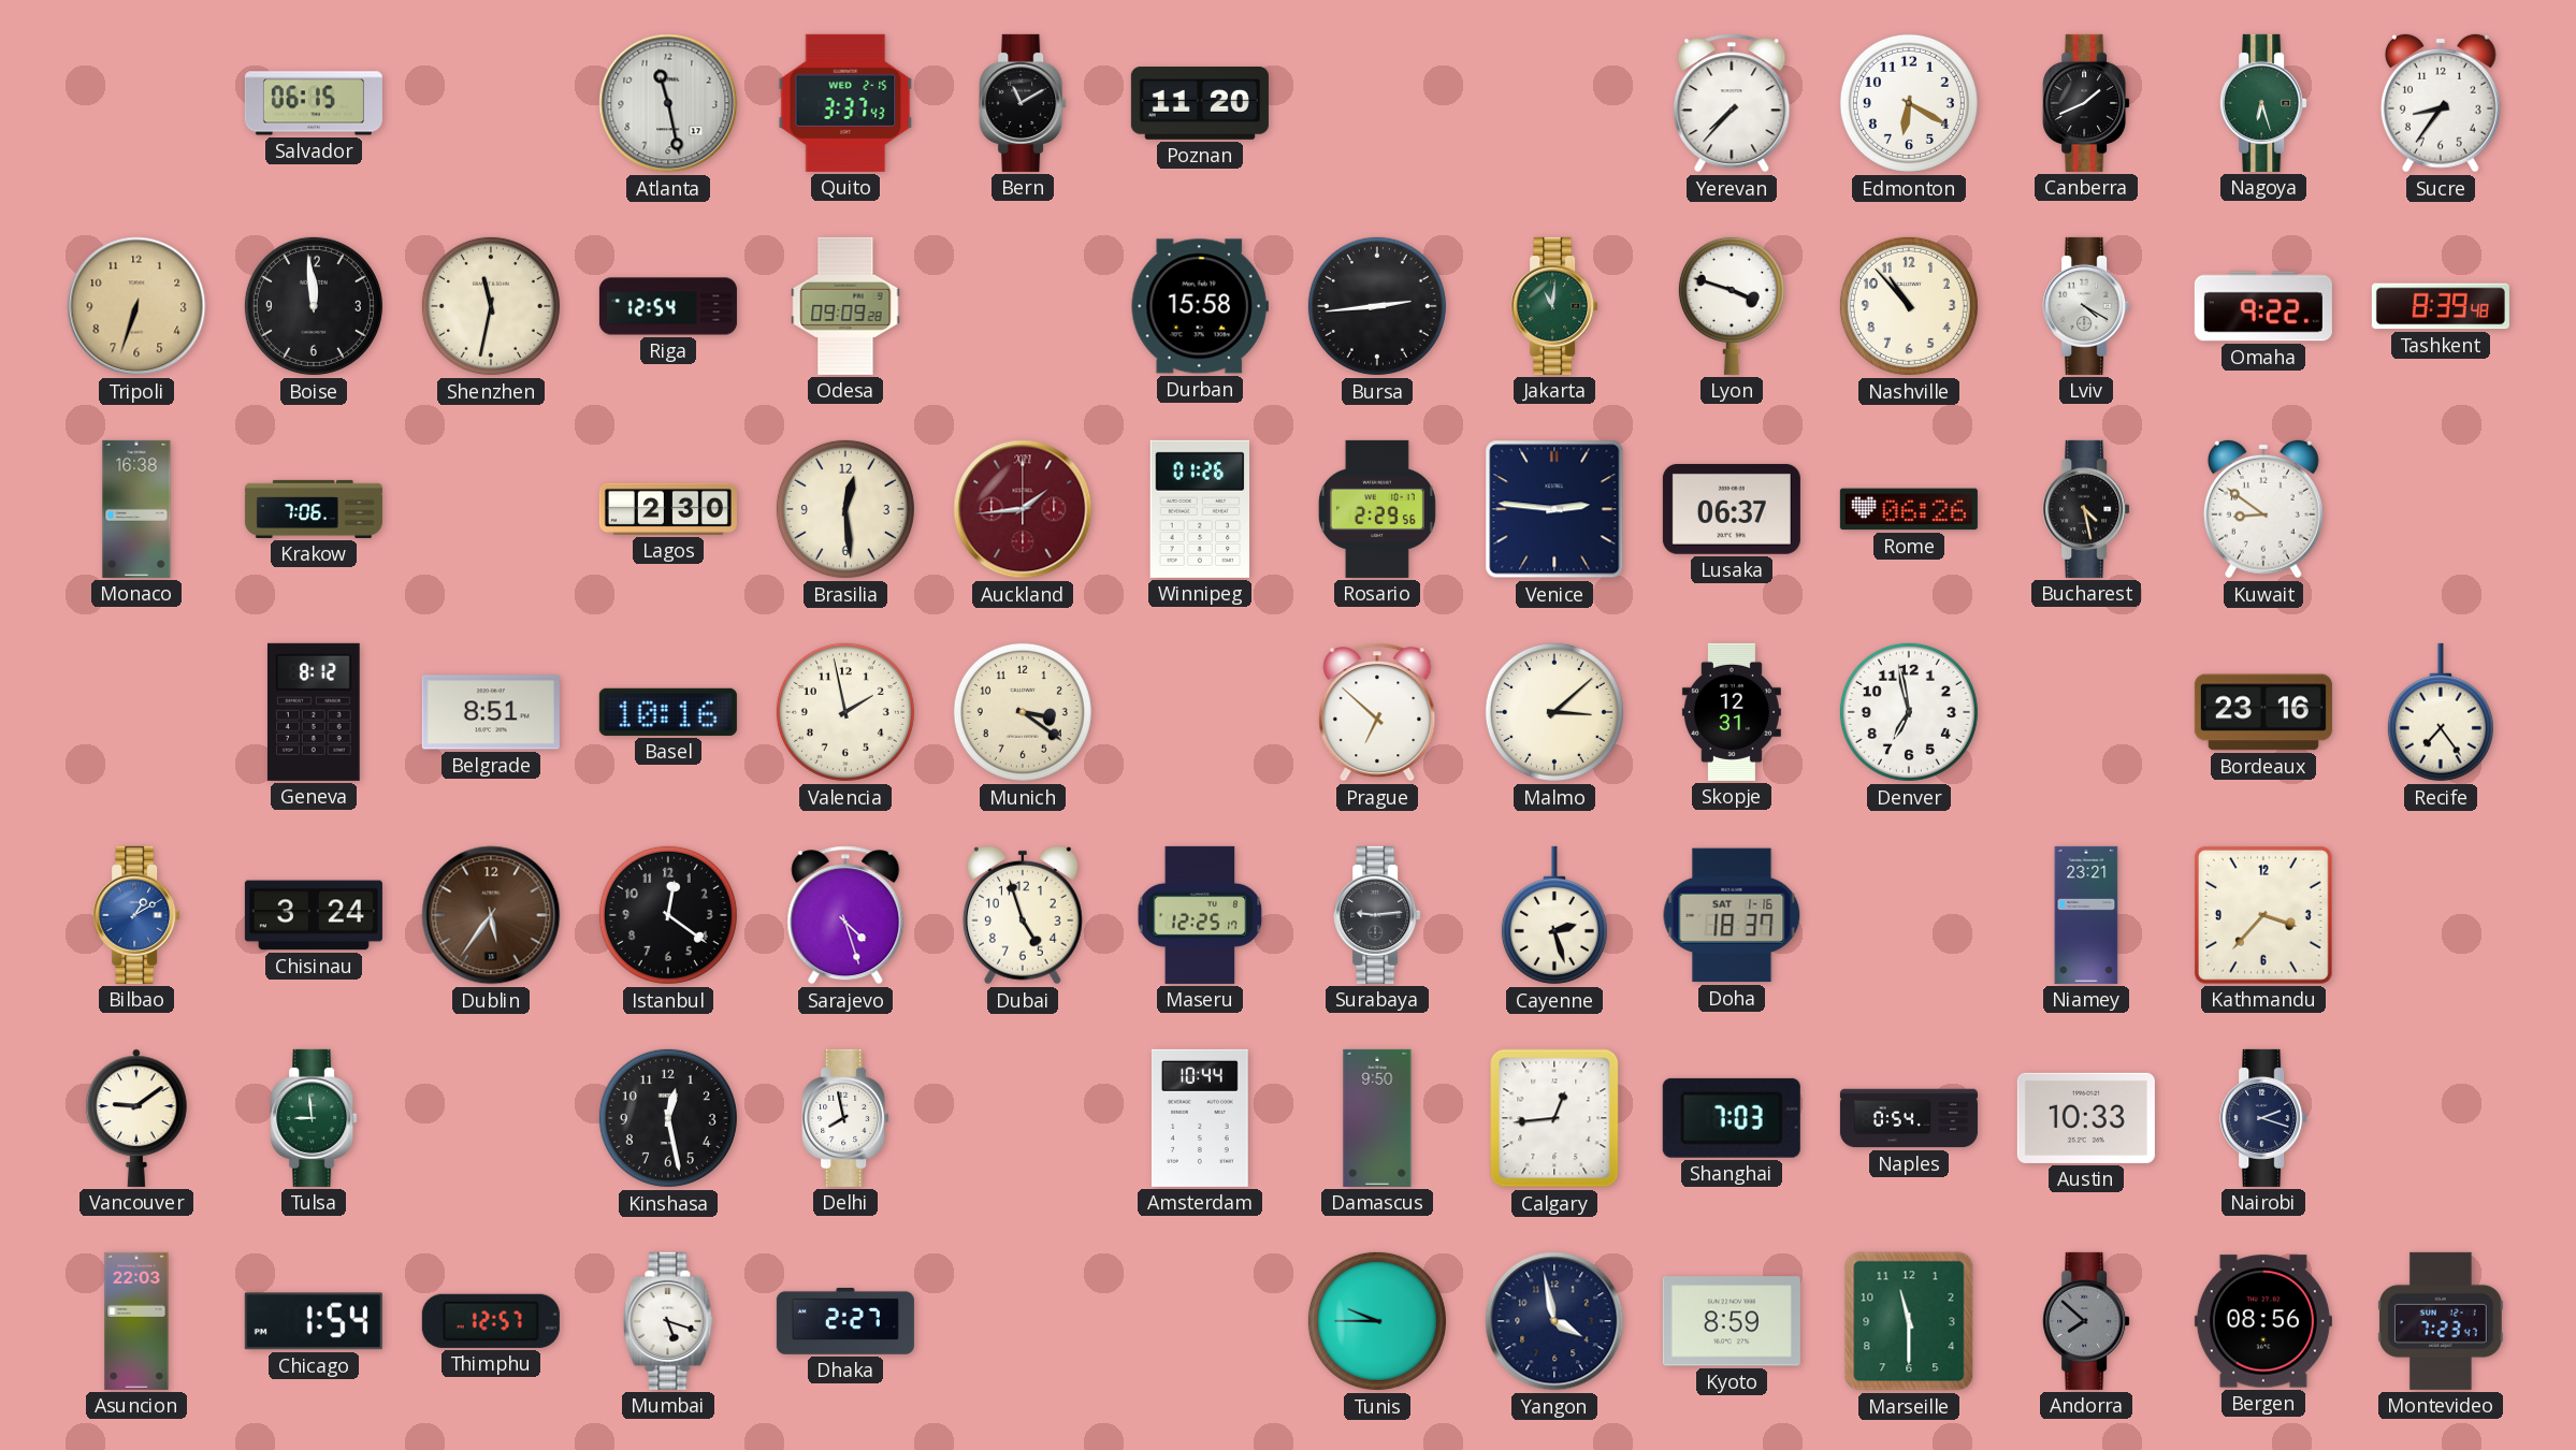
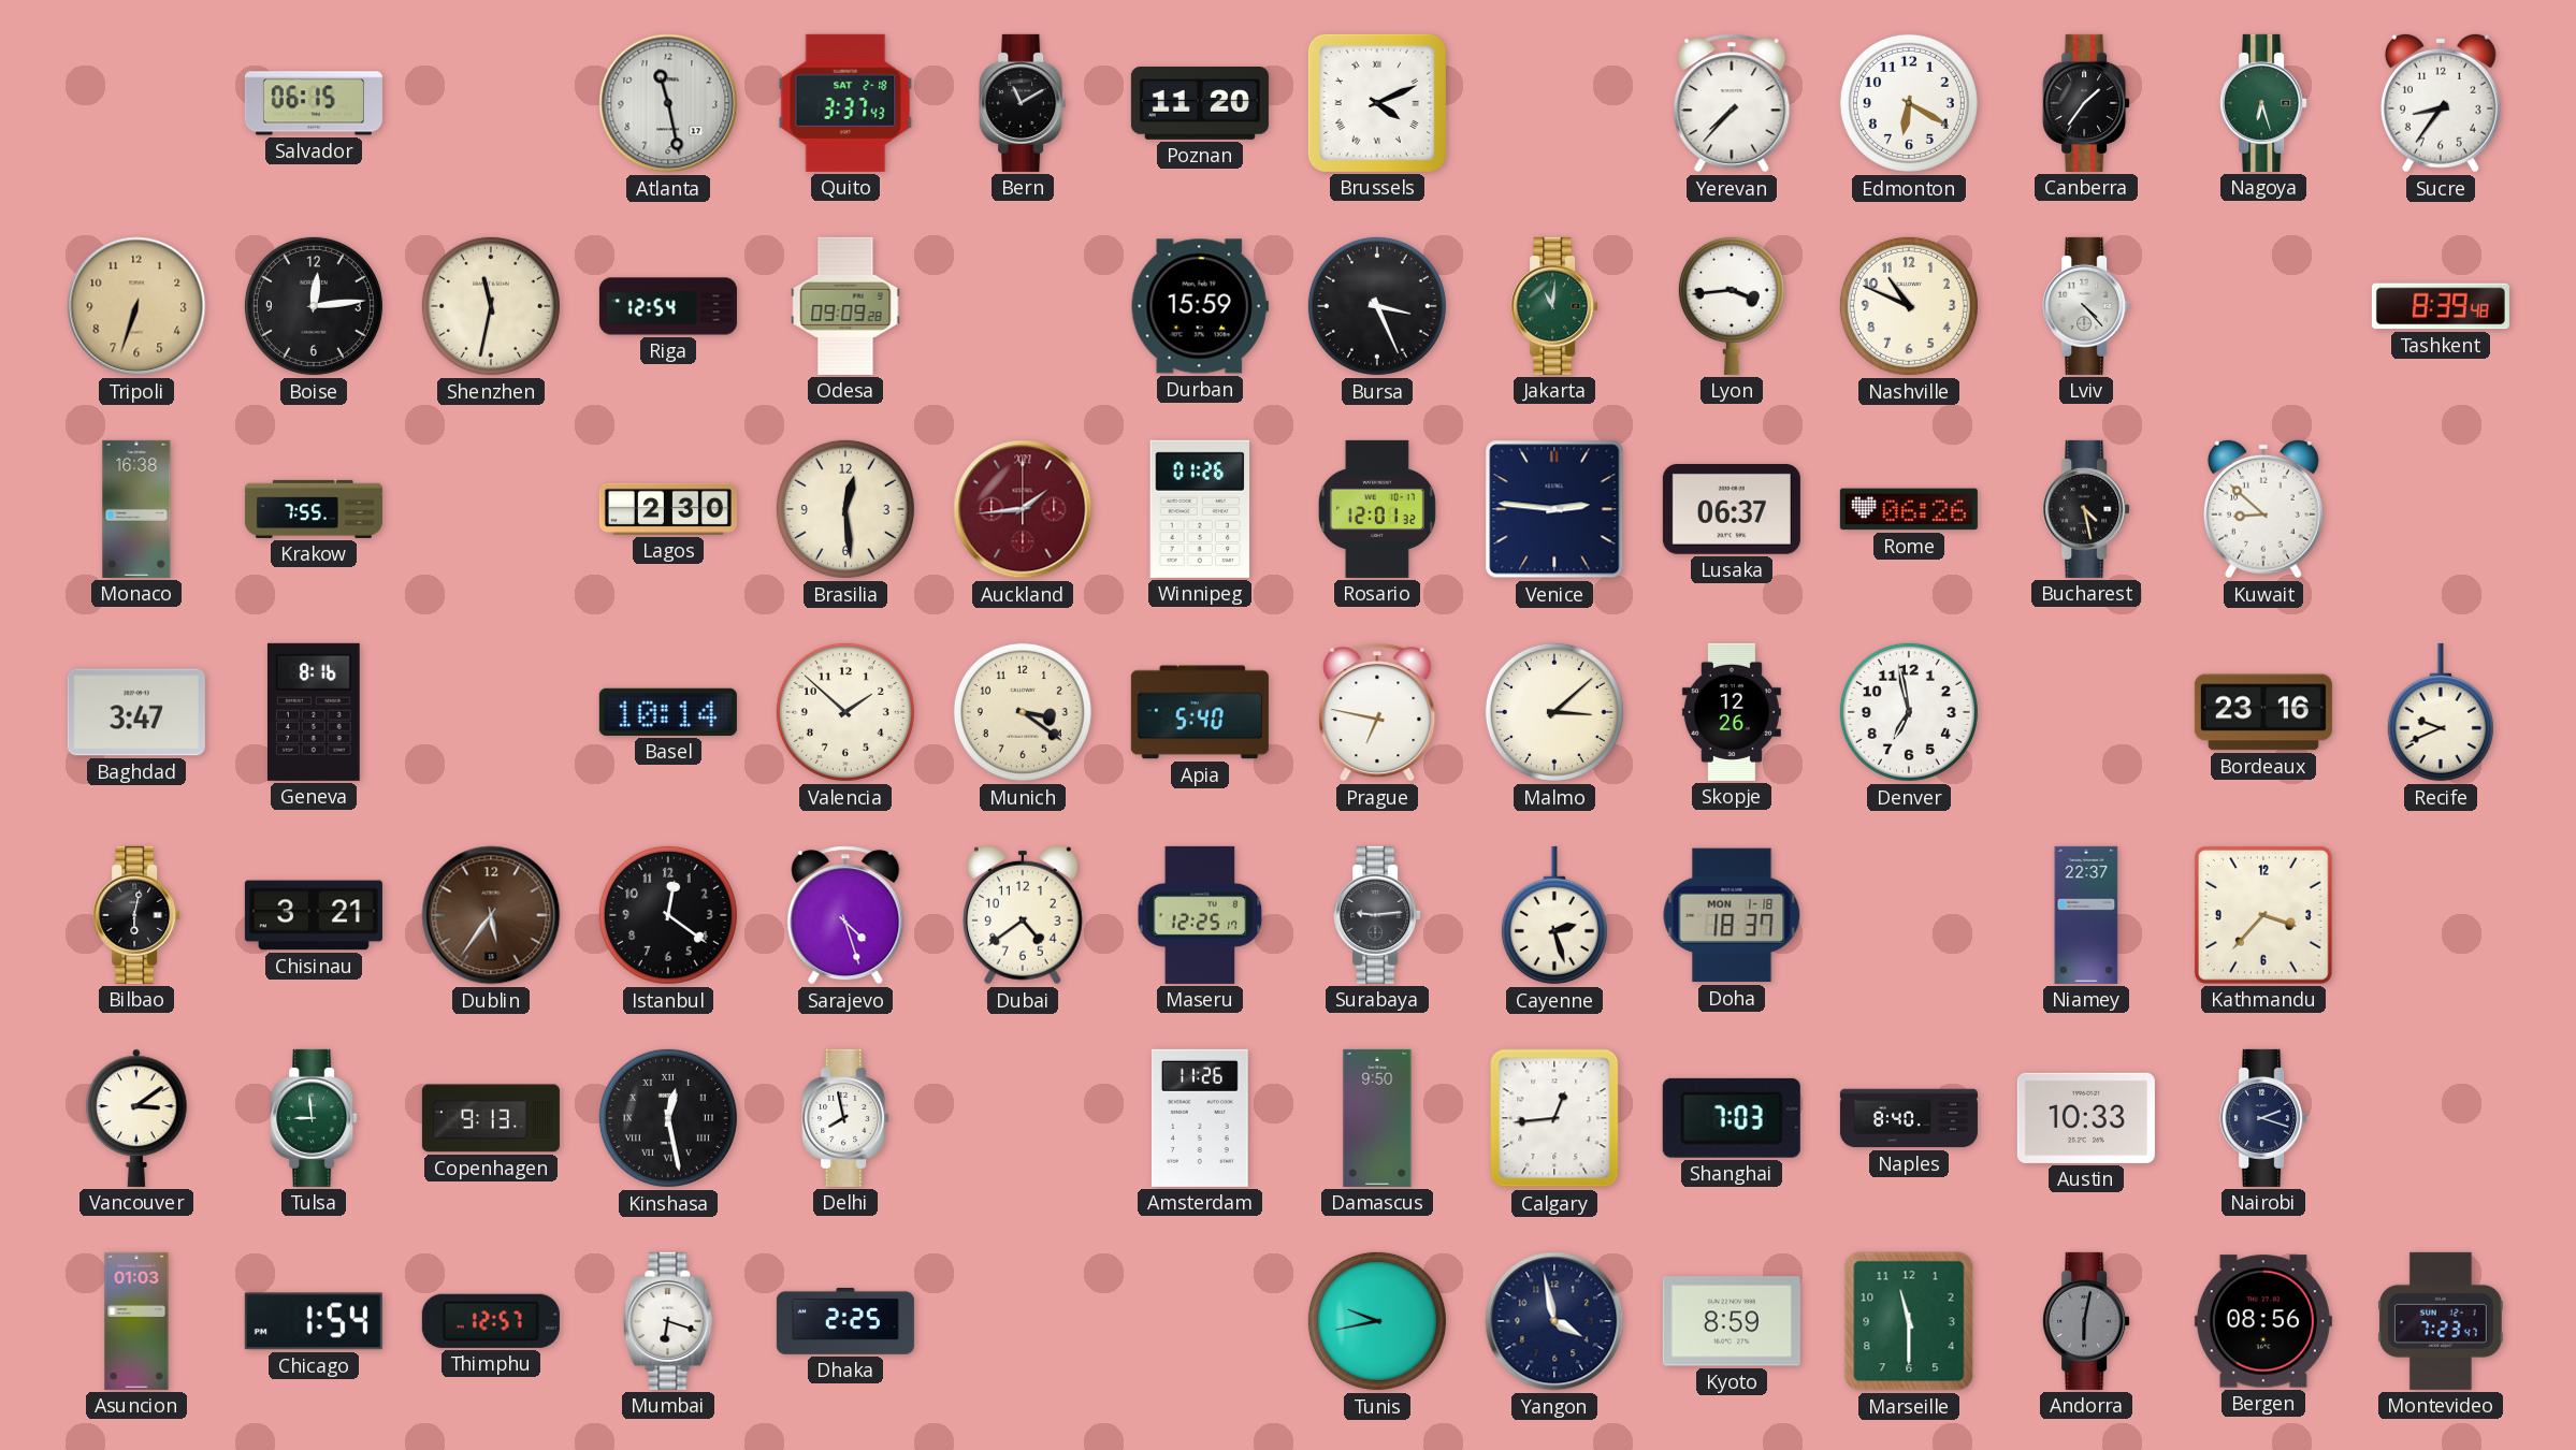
Quito date: WED 2-15 -> SAT 2-18 (845, 103)
Brussels: none -> 4:11 (1377, 103)
Canberra: 1:41 -> 1:36 (2086, 103)
Boise: 11:59 -> 12:14 (314, 306)
Durban: 15:58 -> 15:59 (1200, 306)
Bursa: 2:44 -> 3:26 (1377, 306)
Lyon: 3:48 -> 3:44 (1732, 305)
Nashville: 10:53 -> 10:49 (1909, 306)
Lviv: 4:20 -> 4:23 (2086, 306)
Omaha: 9:22 -> none (2263, 306)
Krakow: 7:06 -> 7:55 (314, 509)
Rosario: 2:29 -> 12:01 (1377, 509)
Kuwait: 8:51 -> 8:52 (2263, 509)
Baghdad: none -> 3:47 (136, 712)
Geneva: 8:12 -> 8:16 (314, 712)
Belgrade: 8:51 -> none (491, 712)
Basel: 10:16 -> 10:14 (668, 712)
Valencia: 1:58 -> 1:52 (845, 712)
Apia: none -> 5:40 (1200, 712)
Prague: 6:52 -> 6:47 (1377, 712)
Skopje: 12:31 -> 12:26 (1732, 712)
Recife: 7:24 -> 9:41 (2441, 712)
Bilbao: 1:10 -> 6:02 (136, 915)
Bilbao dial: blue -> black (136, 915)
Chisinau: 3:24 -> 3:21 (314, 915)
Dubai: 4:57 -> 4:39 (1023, 915)
Doha date: SAT 1-16 -> MON 1-18 (1732, 915)
Niamey: 23:21 -> 22:37 (2086, 915)
Vancouver: 9:09 -> 3:09 (136, 1118)
Copenhagen: none -> 9:13 (491, 1118)
Kinshasa numerals: Arabic -> Roman (668, 1118)
Amsterdam: 10:44 -> 11:26 (1200, 1118)
Naples: 0:54 -> 8:40 (1909, 1118)
Asuncion: 22:03 -> 01:03 (136, 1321)
Mumbai: 5:18 -> 6:18 (668, 1321)
Dhaka: 2:27 -> 2:25 (845, 1321)
Tunis: 9:45 -> 9:43 (1377, 1321)
Andorra: 7:52 -> 6:02 (2086, 1321)
